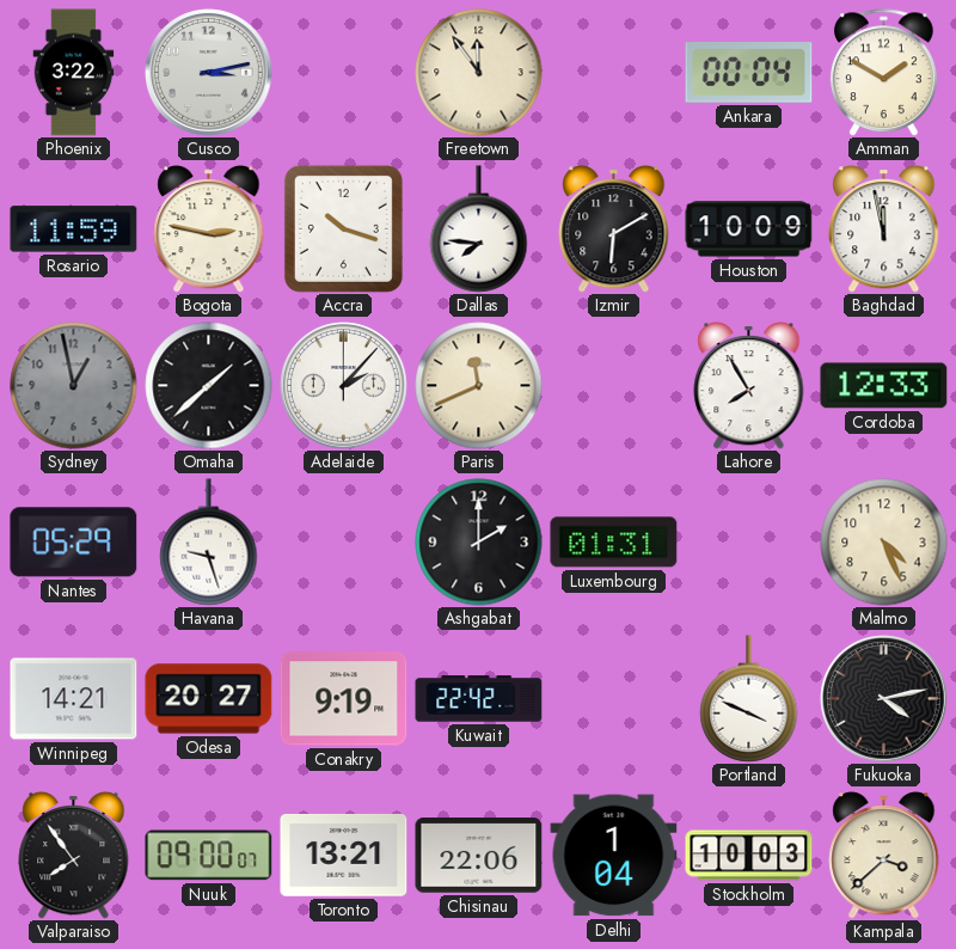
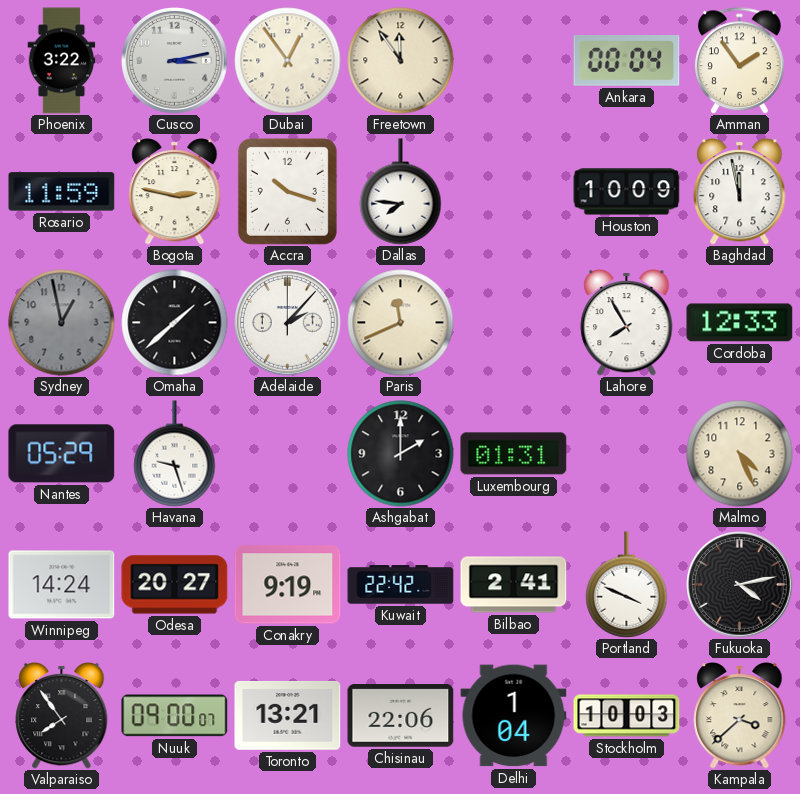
Dubai: none -> 12:54 (288, 61)
Amman: 1:50 -> 1:54 (739, 61)
Izmir: 6:10 -> none (614, 229)
Winnipeg: 14:21 -> 14:24 (62, 585)
Bilbao: none -> 2:41 (514, 585)
